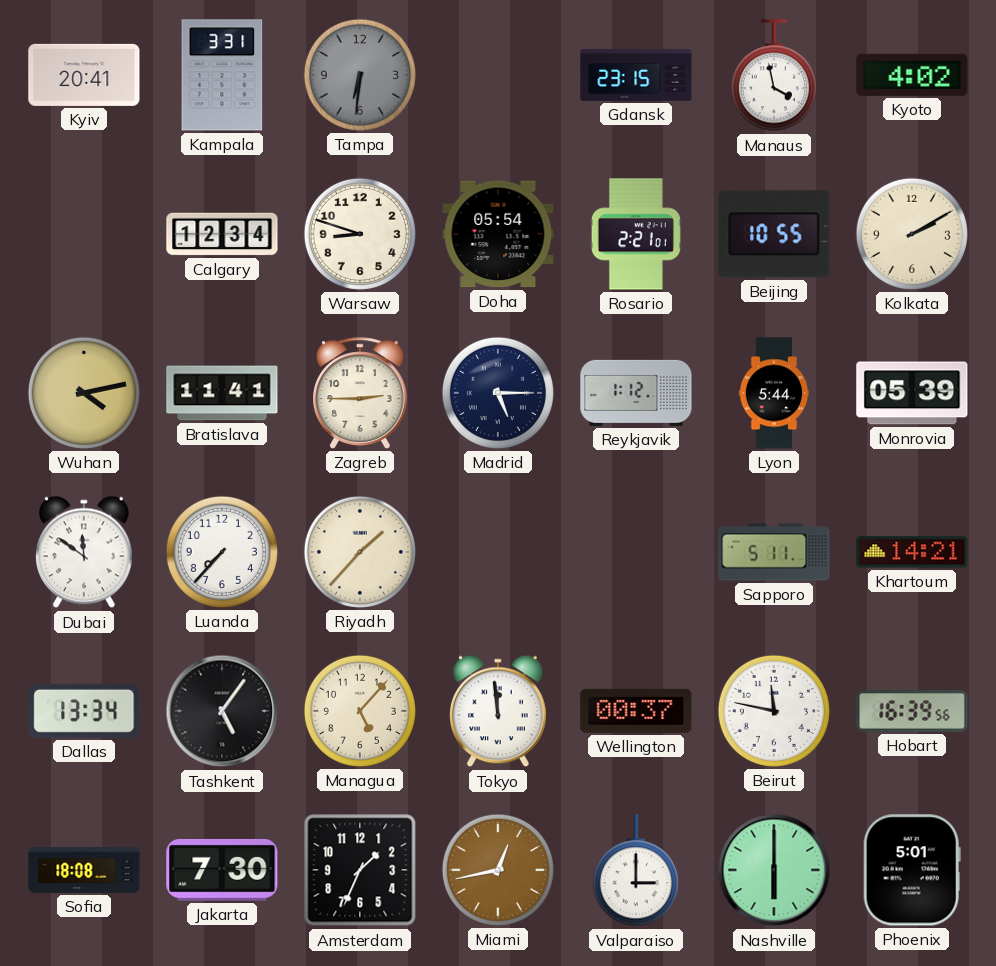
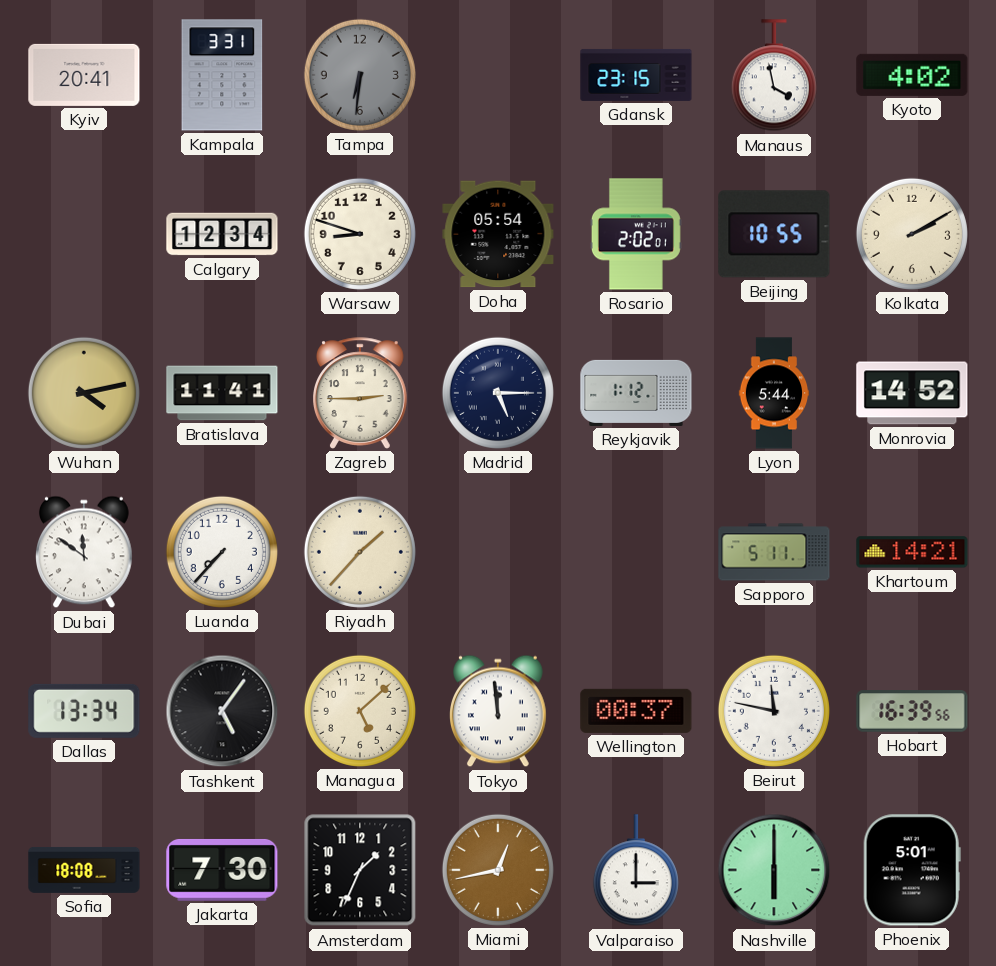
Rosario: 2:21 -> 2:02 (636, 234)
Monrovia: 05:39 -> 14:52 (912, 393)
Managua: 5:07 -> 5:08 (360, 711)
